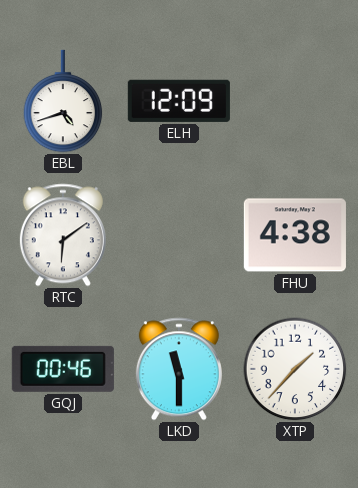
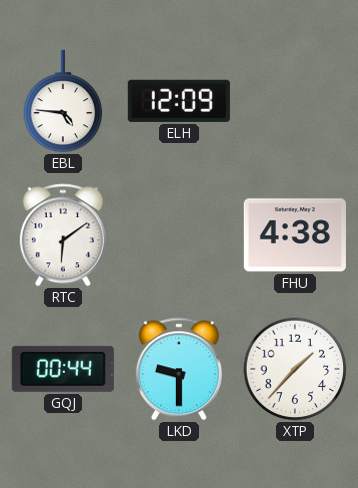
EBL: 4:42 -> 4:46 (63, 101)
GQJ: 00:46 -> 00:44 (63, 369)
LKD: 11:30 -> 9:30 (179, 369)
